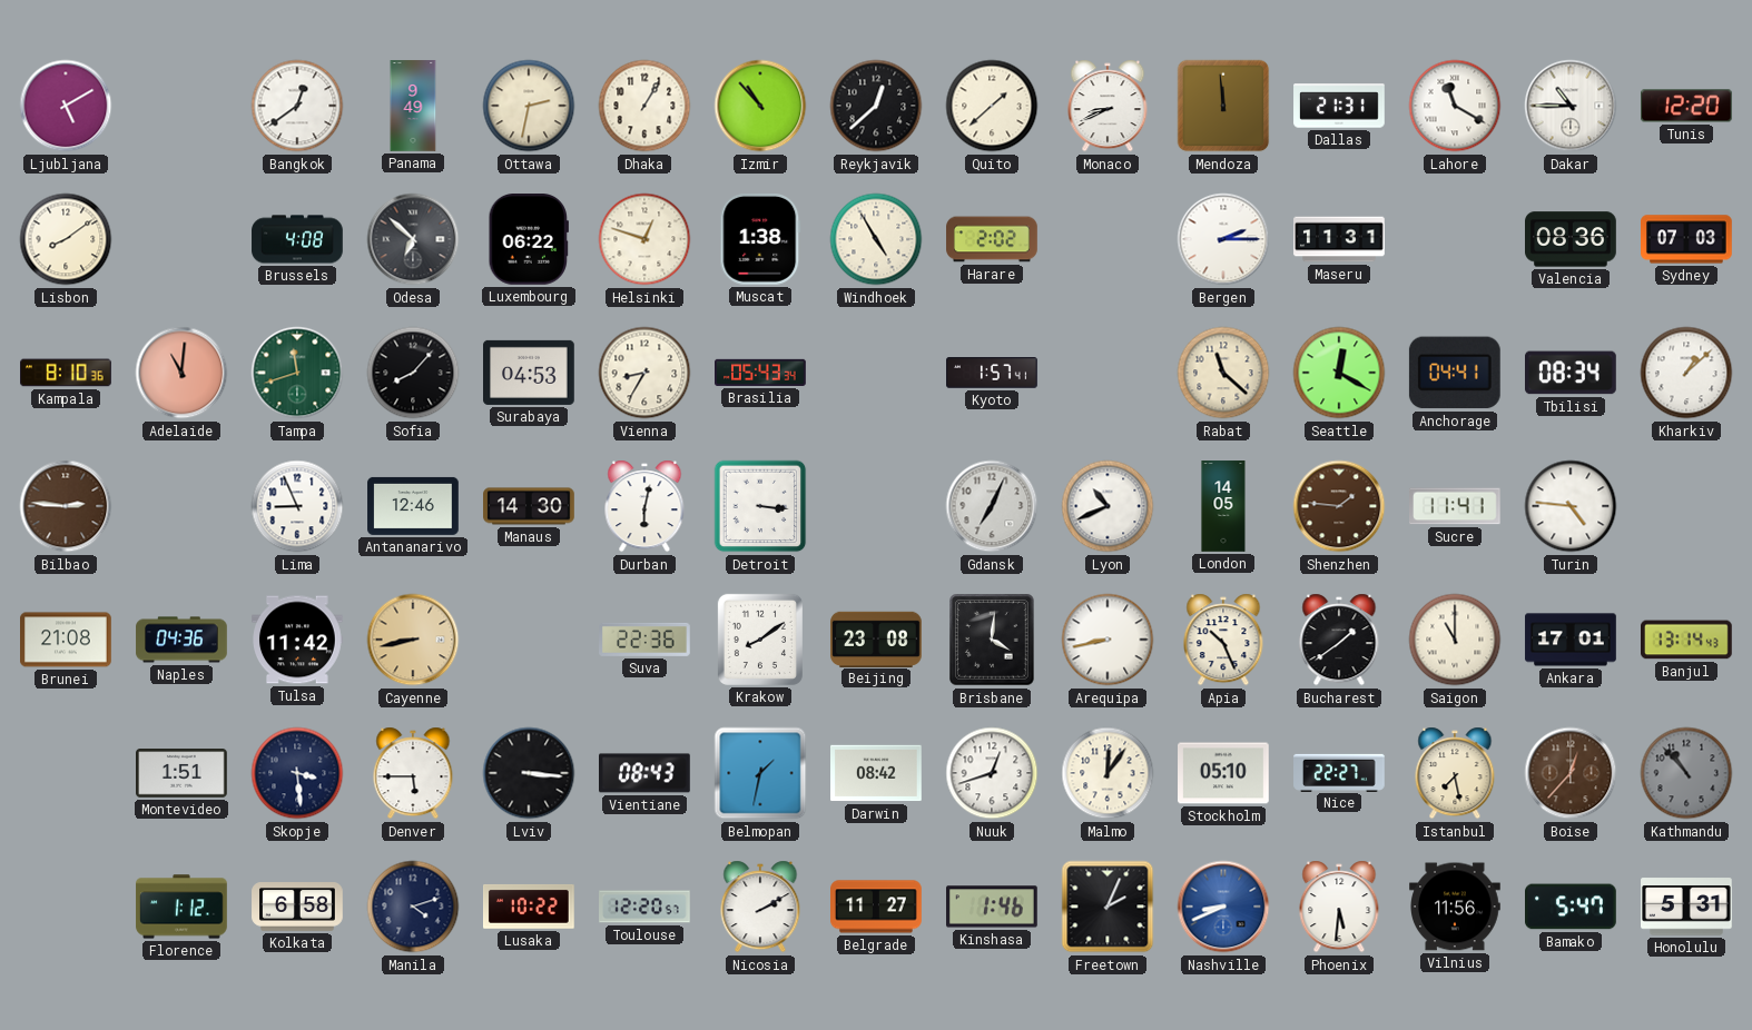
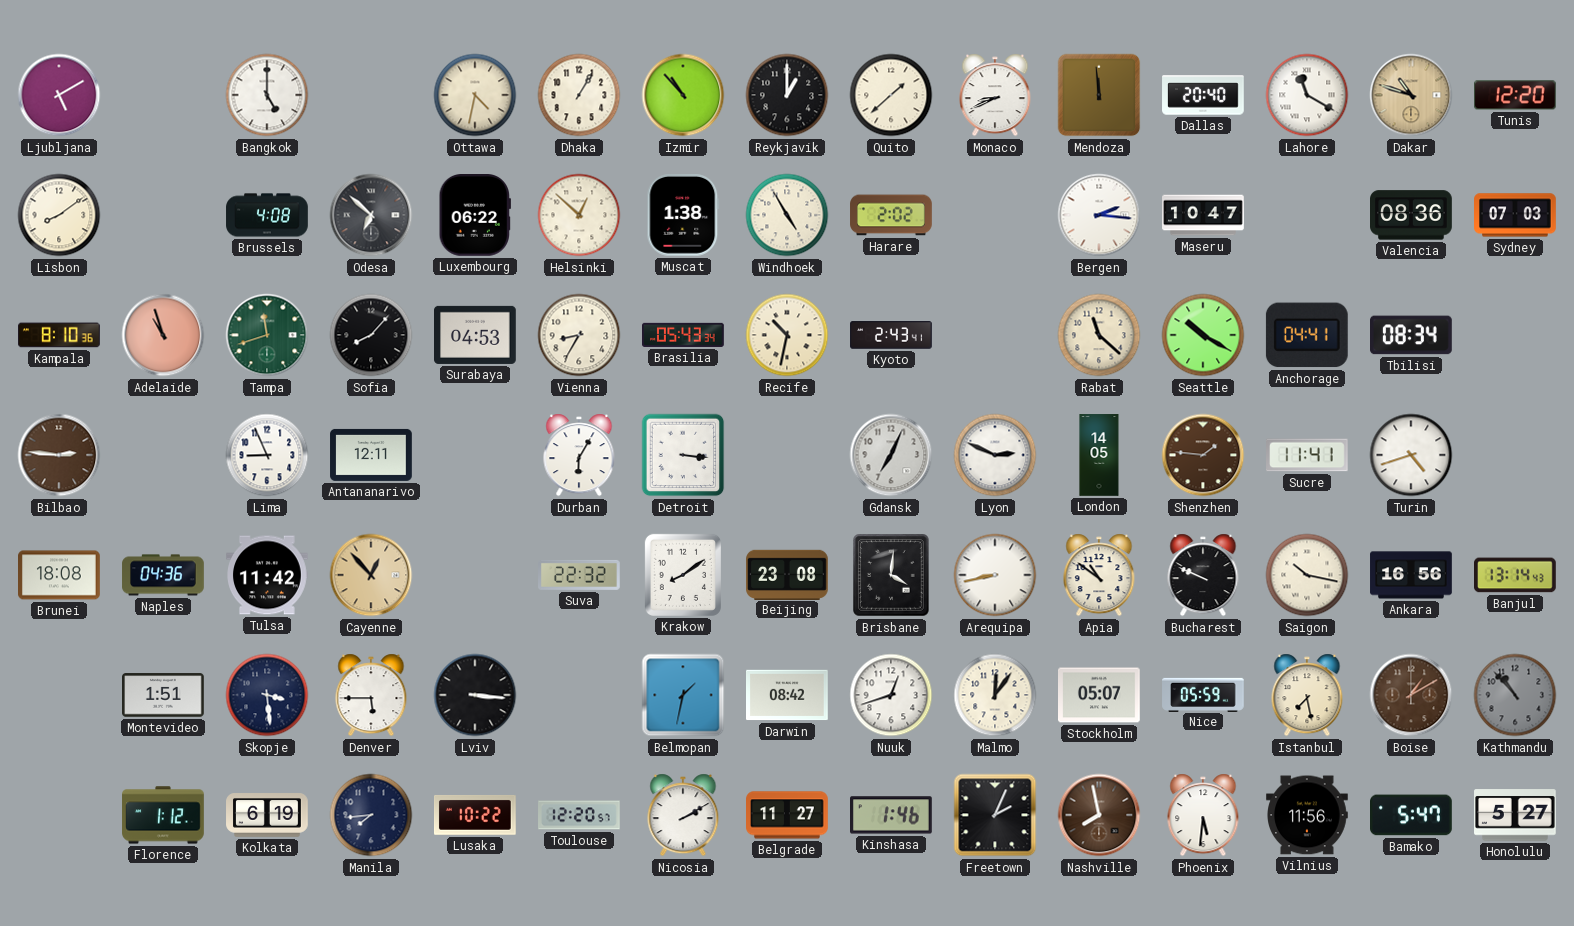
Bangkok: 12:39 -> 5:00 (267, 95)
Panama: 9:49 -> none (413, 106)
Ottawa: 2:32 -> 4:32 (475, 95)
Reykjavik: 12:38 -> 1:00 (787, 95)
Dallas: 21:31 -> 20:40 (1203, 95)
Dakar: 10:45 -> 10:48 (1411, 95)
Dakar dial: white -> champagne (1411, 95)
Helsinki: 12:48 -> 12:52 (579, 215)
Bergen: 2:15 -> 2:16 (1099, 215)
Maseru: 11:31 -> 10:47 (1203, 215)
Adelaide: 11:01 -> 10:57 (163, 335)
Recife: none -> 10:32 (787, 335)
Kyoto: 1:57 -> 2:43 (891, 335)
Seattle: 12:20 -> 10:20 (1203, 335)
Kharkiv: 1:08 -> none (1686, 373)
Antananarivo: 12:46 -> 12:11 (371, 455)
Manaus: 14:30 -> none (529, 506)
Durban: 6:02 -> 6:05 (579, 455)
Lyon: 10:41 -> 2:49 (995, 455)
Turin: 4:46 -> 4:42 (1411, 455)
Brunei: 21:08 -> 18:08 (59, 575)
Cayenne: 8:43 -> 12:53 (371, 575)
Suva: 22:36 -> 22:32 (579, 575)
Apia: 10:26 -> 10:51 (1099, 575)
Bucharest: 1:39 -> 9:49 (1203, 575)
Saigon: 11:00 -> 10:17 (1307, 575)
Ankara: 17:01 -> 16:56 (1411, 575)
Vientiane: 08:43 -> none (646, 773)
Stockholm: 05:10 -> 05:07 (1100, 695)
Nice: 22:27 -> 05:59 (1203, 694)
Boise: 12:37 -> 1:10 (1411, 695)
Kolkata: 6:58 -> 6:19 (267, 816)
Manila: 4:12 -> 7:44 (371, 815)
Nashville: 8:41 -> 7:58 (1099, 815)
Nashville dial: blue -> brown (1099, 815)
Honolulu: 5:31 -> 5:27 (1516, 815)
